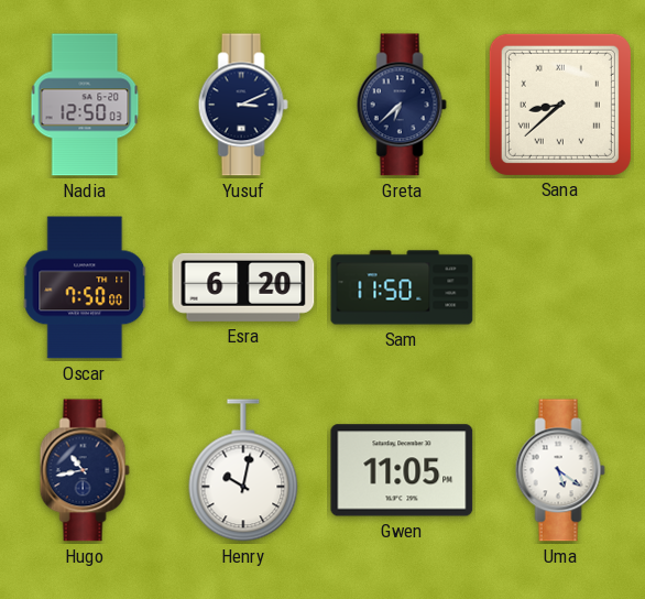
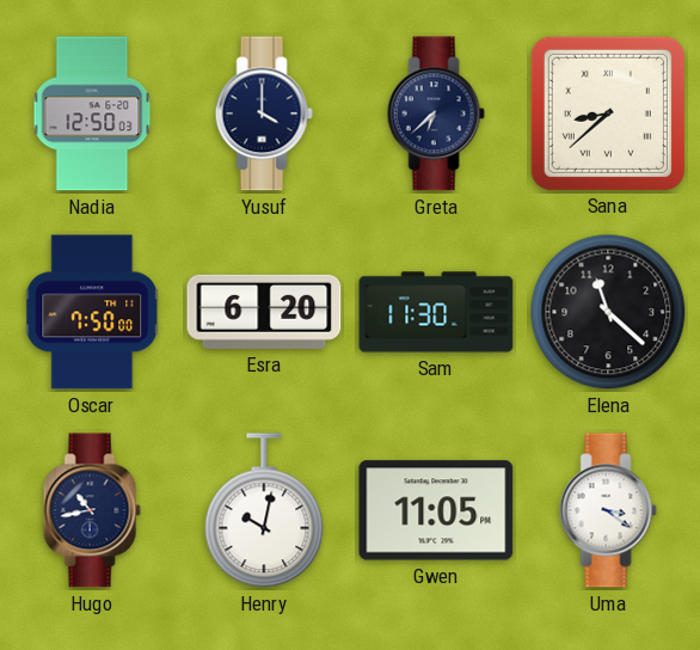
Yusuf: 3:11 -> 4:00 (264, 114)
Sam: 11:50 -> 11:30 (436, 312)
Elena: none -> 11:22 (608, 312)
Uma: 5:21 -> 3:21 (608, 510)
